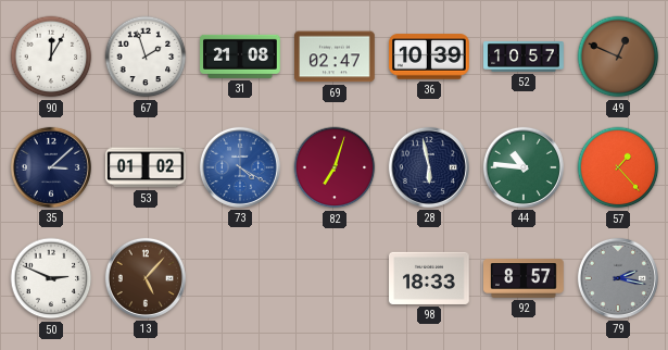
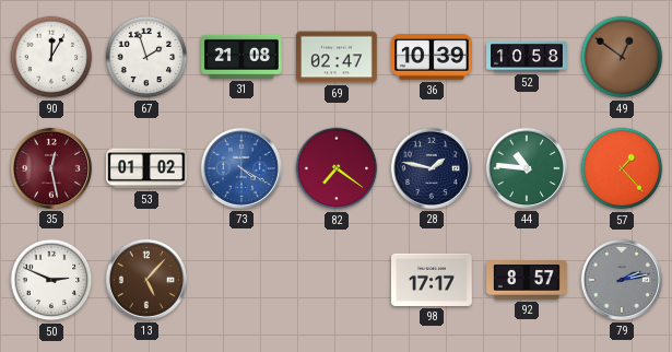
52: 10:57 -> 10:58 (527, 58)
49: 12:49 -> 12:51 (622, 57)
35: 3:08 -> 12:28 (51, 168)
35 dial: navy -> burgundy (51, 168)
82: 7:03 -> 7:21 (337, 168)
28: 5:58 -> 1:47 (432, 168)
98: 18:33 -> 17:17 (433, 280)
79: 2:17 -> 2:13 (622, 280)
